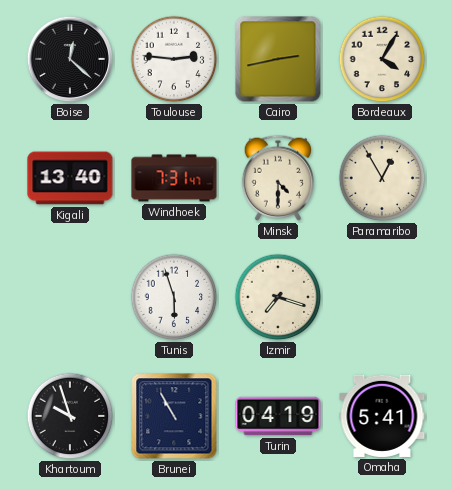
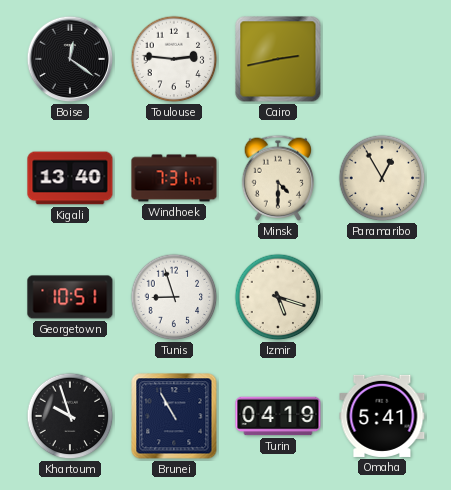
Boise: 12:22 -> 12:21 (70, 59)
Bordeaux: 4:05 -> none (382, 59)
Georgetown: none -> 10:51 (70, 297)
Tunis: 5:57 -> 8:57 (174, 297)
Izmir: 7:18 -> 5:18 (278, 297)
